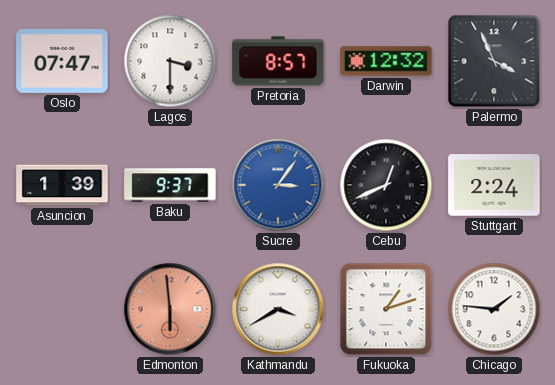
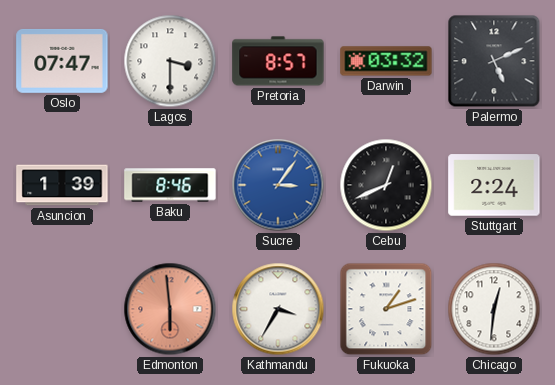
Darwin: 12:32 -> 03:32 (386, 61)
Palermo: 3:56 -> 5:11 (494, 61)
Baku: 9:37 -> 8:46 (170, 185)
Kathmandu: 3:40 -> 3:35 (278, 309)
Chicago: 1:46 -> 12:31 (494, 309)
